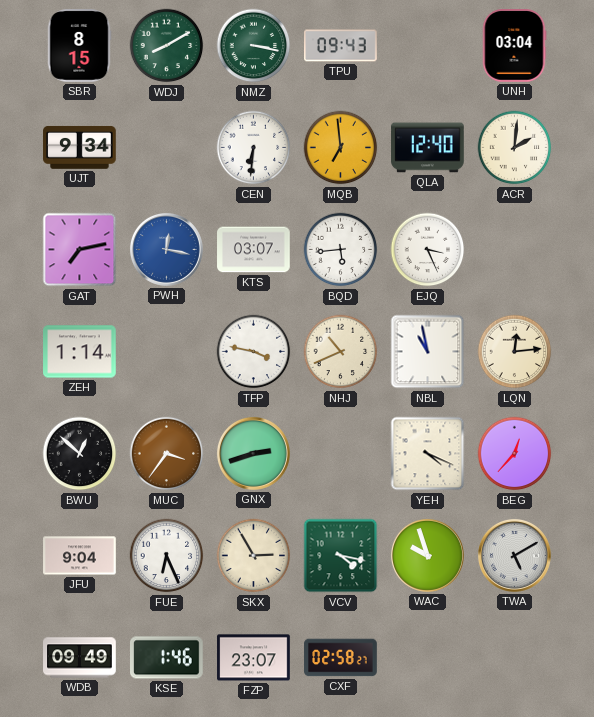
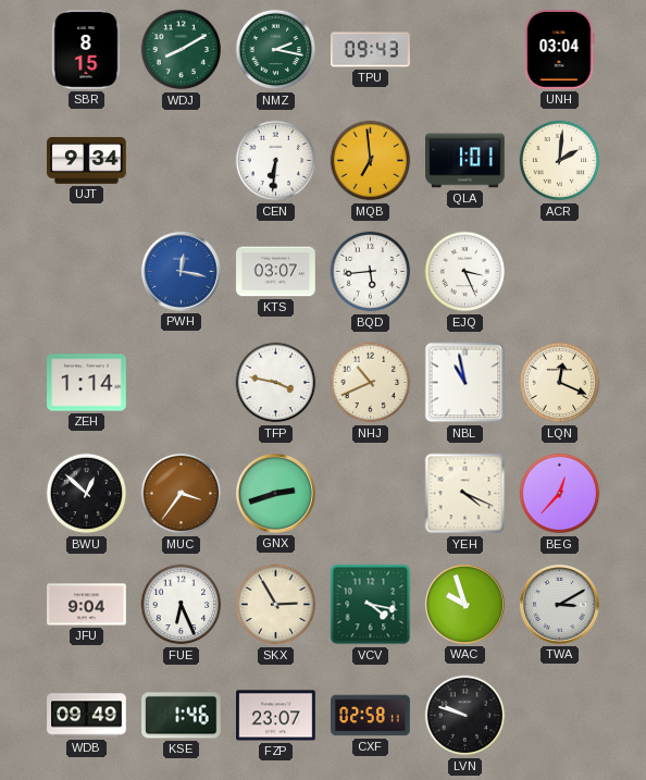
NMZ: 3:17 -> 2:17 (276, 50)
QLA: 12:40 -> 1:01 (465, 161)
GAT: 7:13 -> none (80, 250)
LQN: 12:14 -> 12:19 (560, 383)
TWA: 5:10 -> 3:10 (559, 604)
CXF: 02:58:27 -> 02:58:11 (371, 716)
LVN: none -> 9:48 (465, 716)
